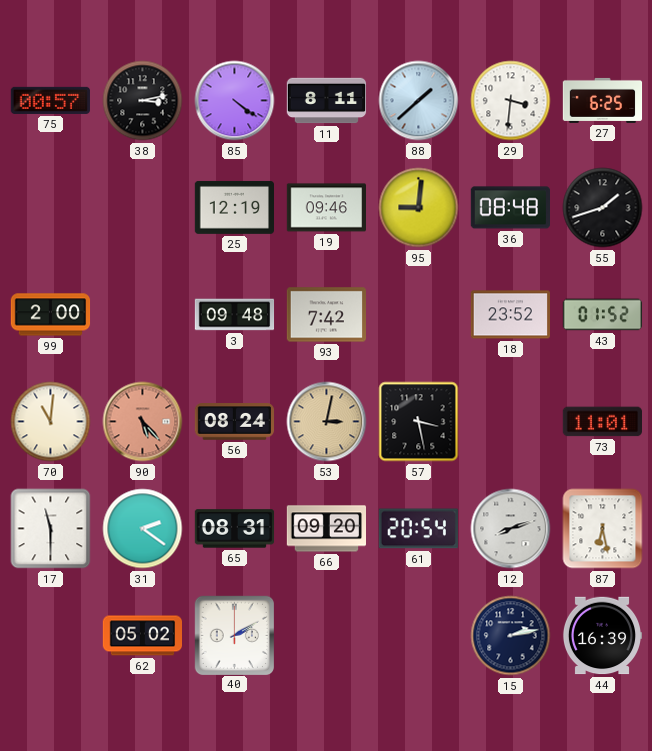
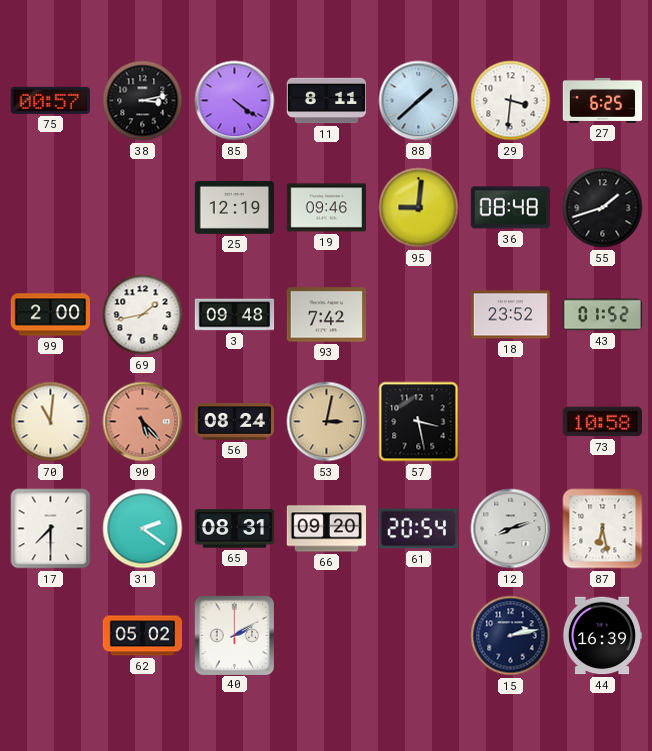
69: none -> 1:43 (143, 315)
73: 11:01 -> 10:58 (602, 422)
17: 11:30 -> 7:30 (51, 529)
